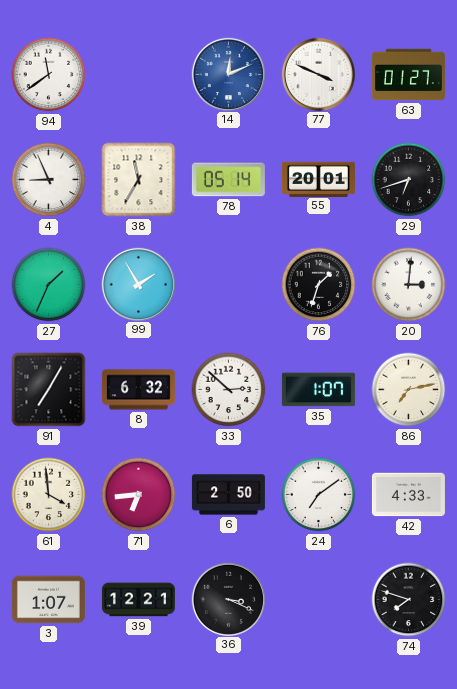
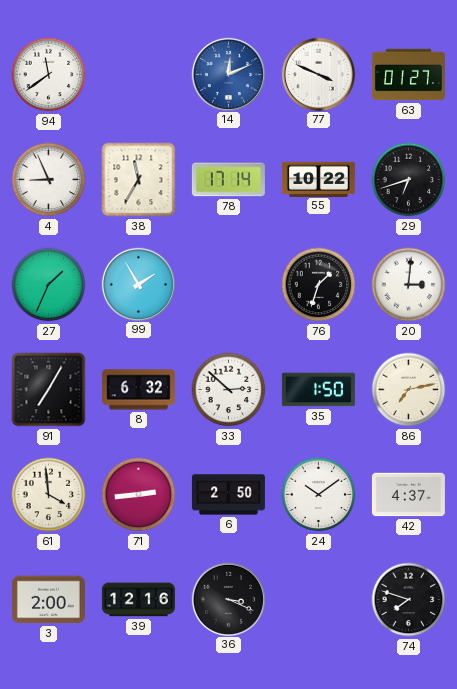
78: 05:14 -> 17:14 (228, 180)
55: 20:01 -> 10:22 (318, 179)
35: 1:07 -> 1:50 (318, 390)
71: 6:44 -> 2:44 (139, 495)
24: 7:09 -> 10:09 (319, 495)
42: 4:33 -> 4:37 (408, 495)
3: 1:07 -> 2:00 (48, 600)
39: 12:21 -> 12:16 (138, 600)
